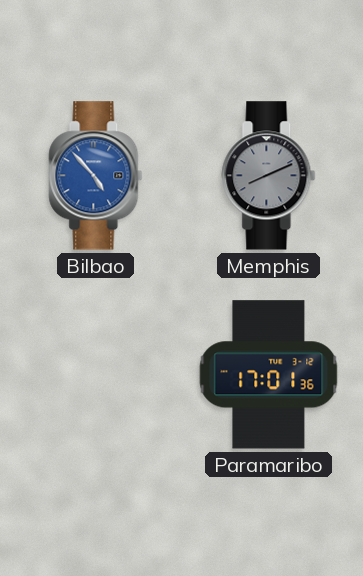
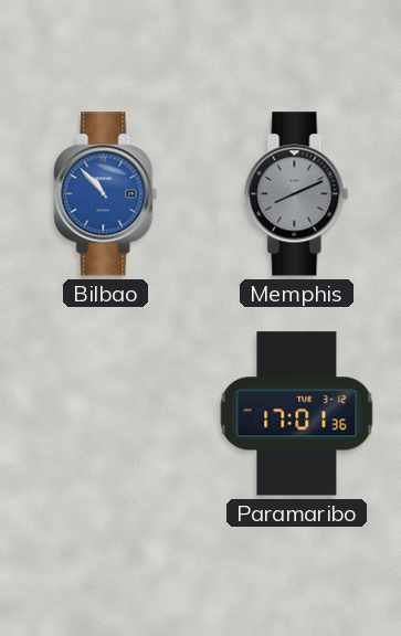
Bilbao: 4:53 -> 10:53 (106, 194)
